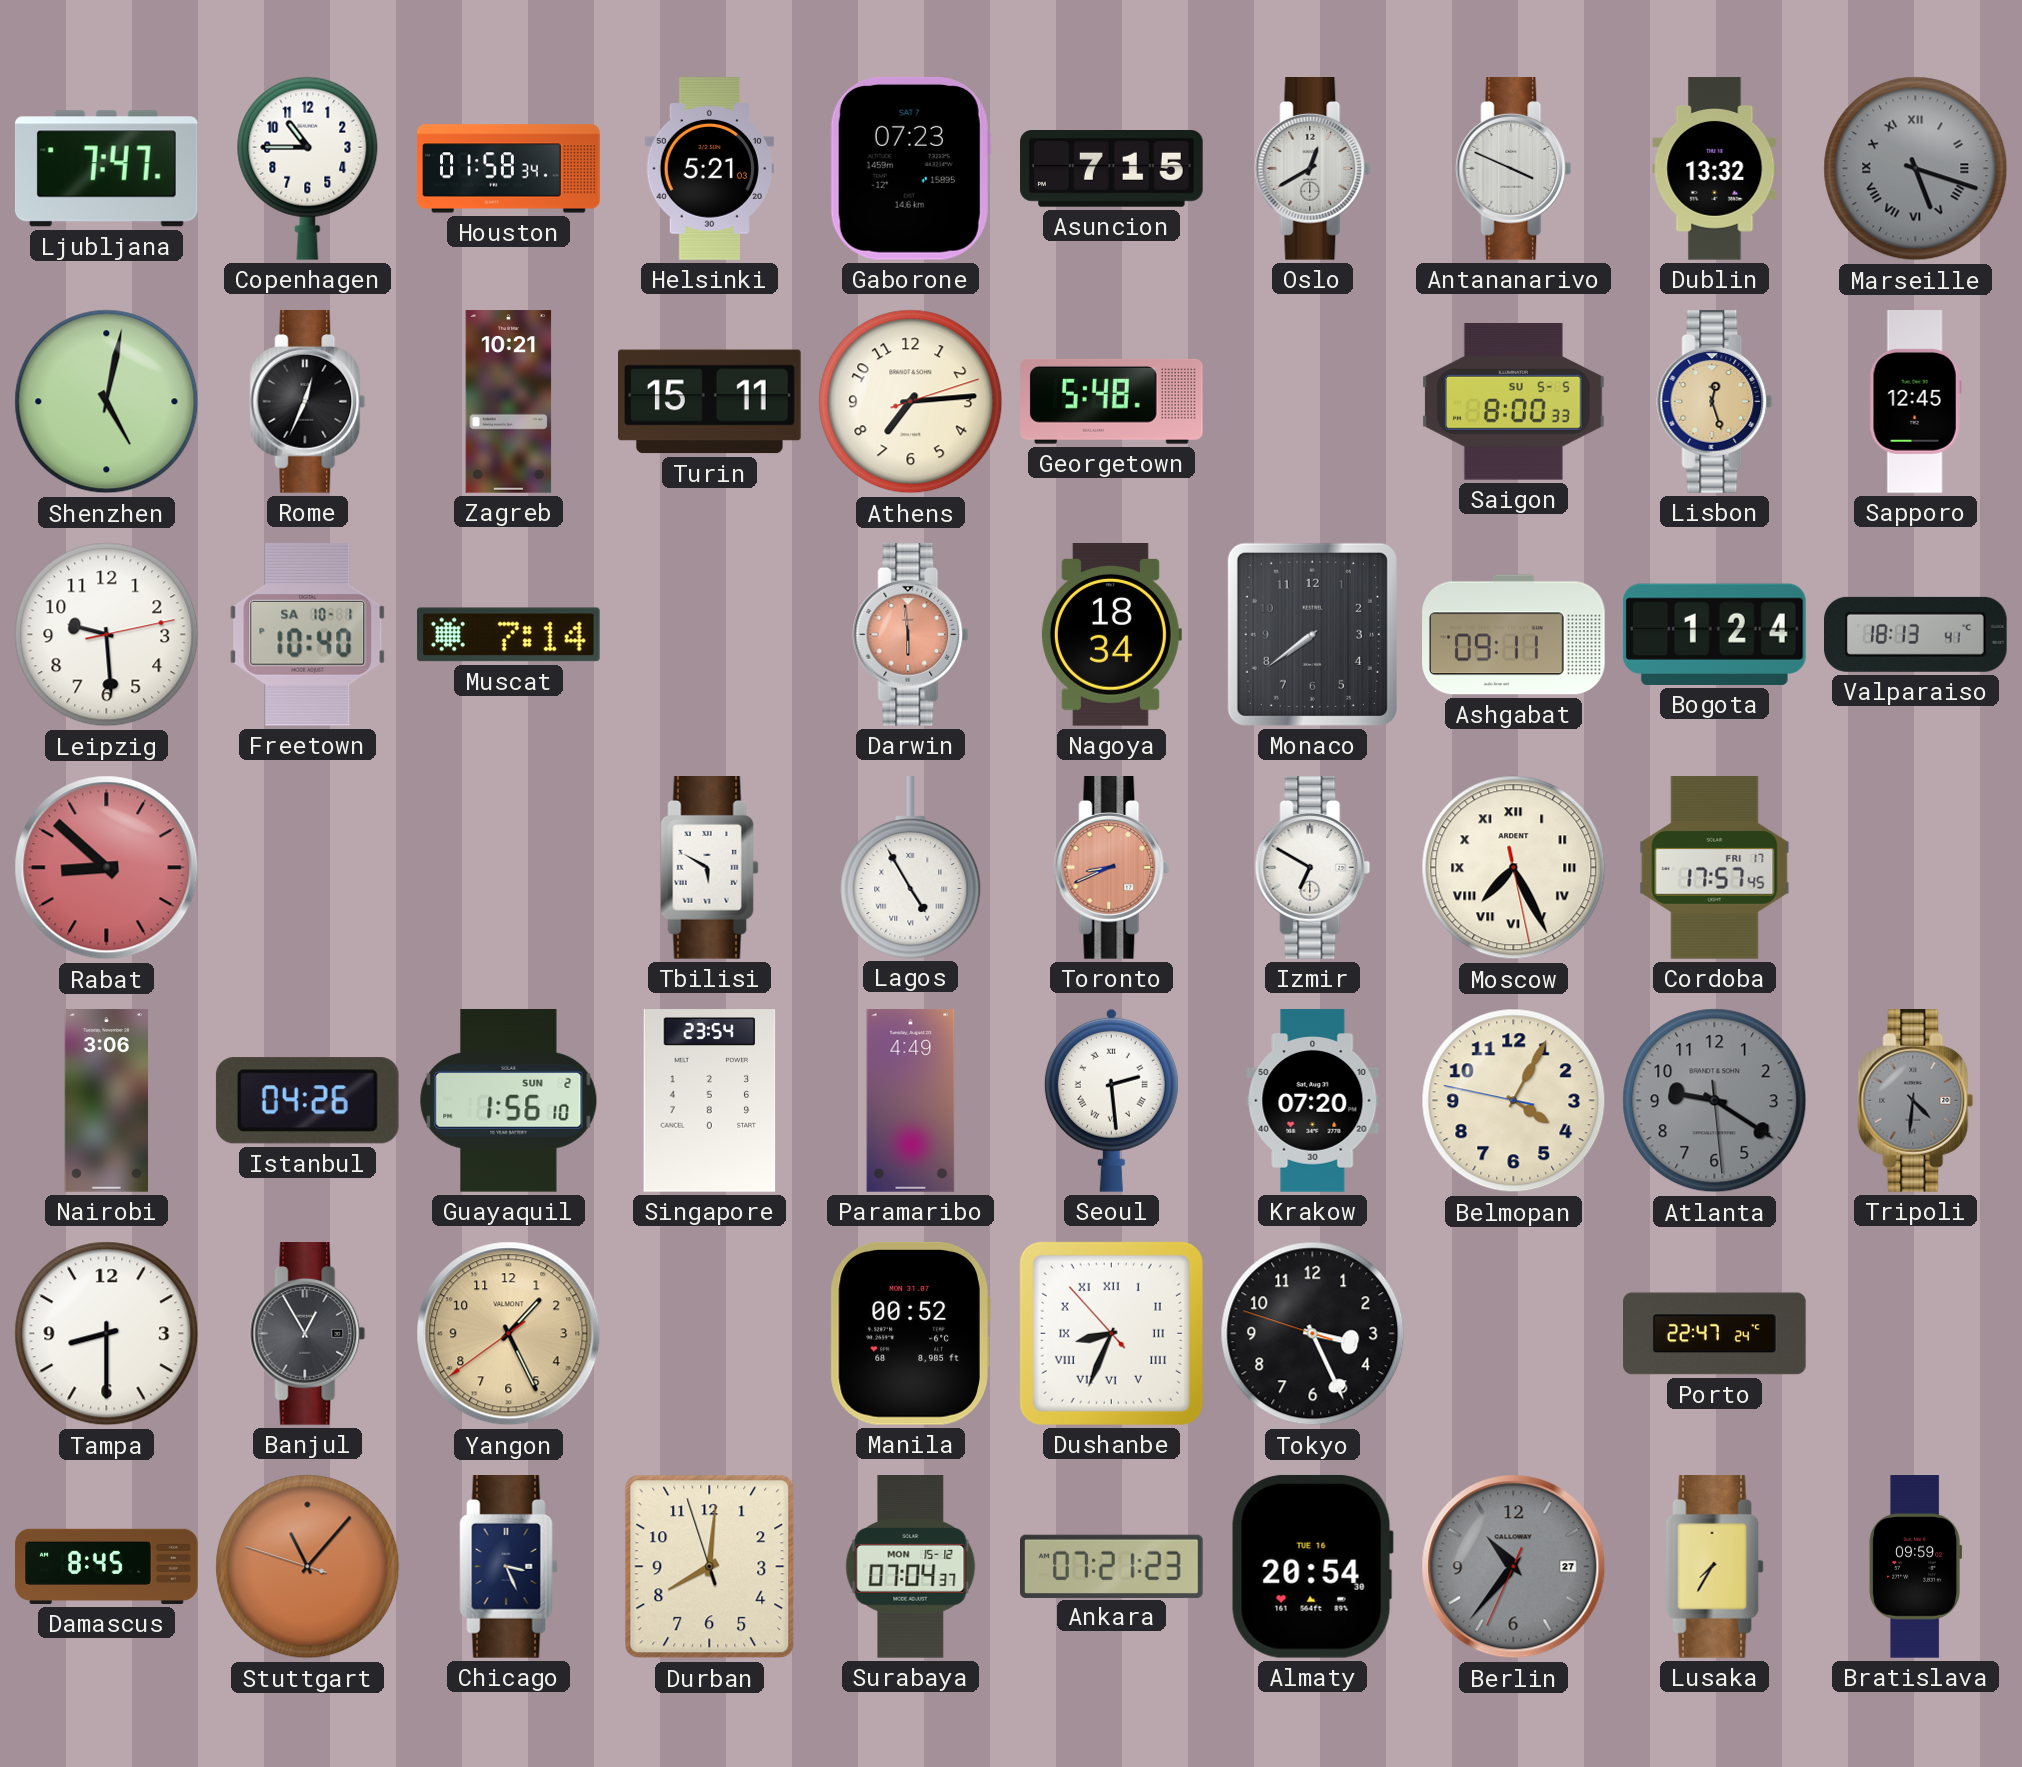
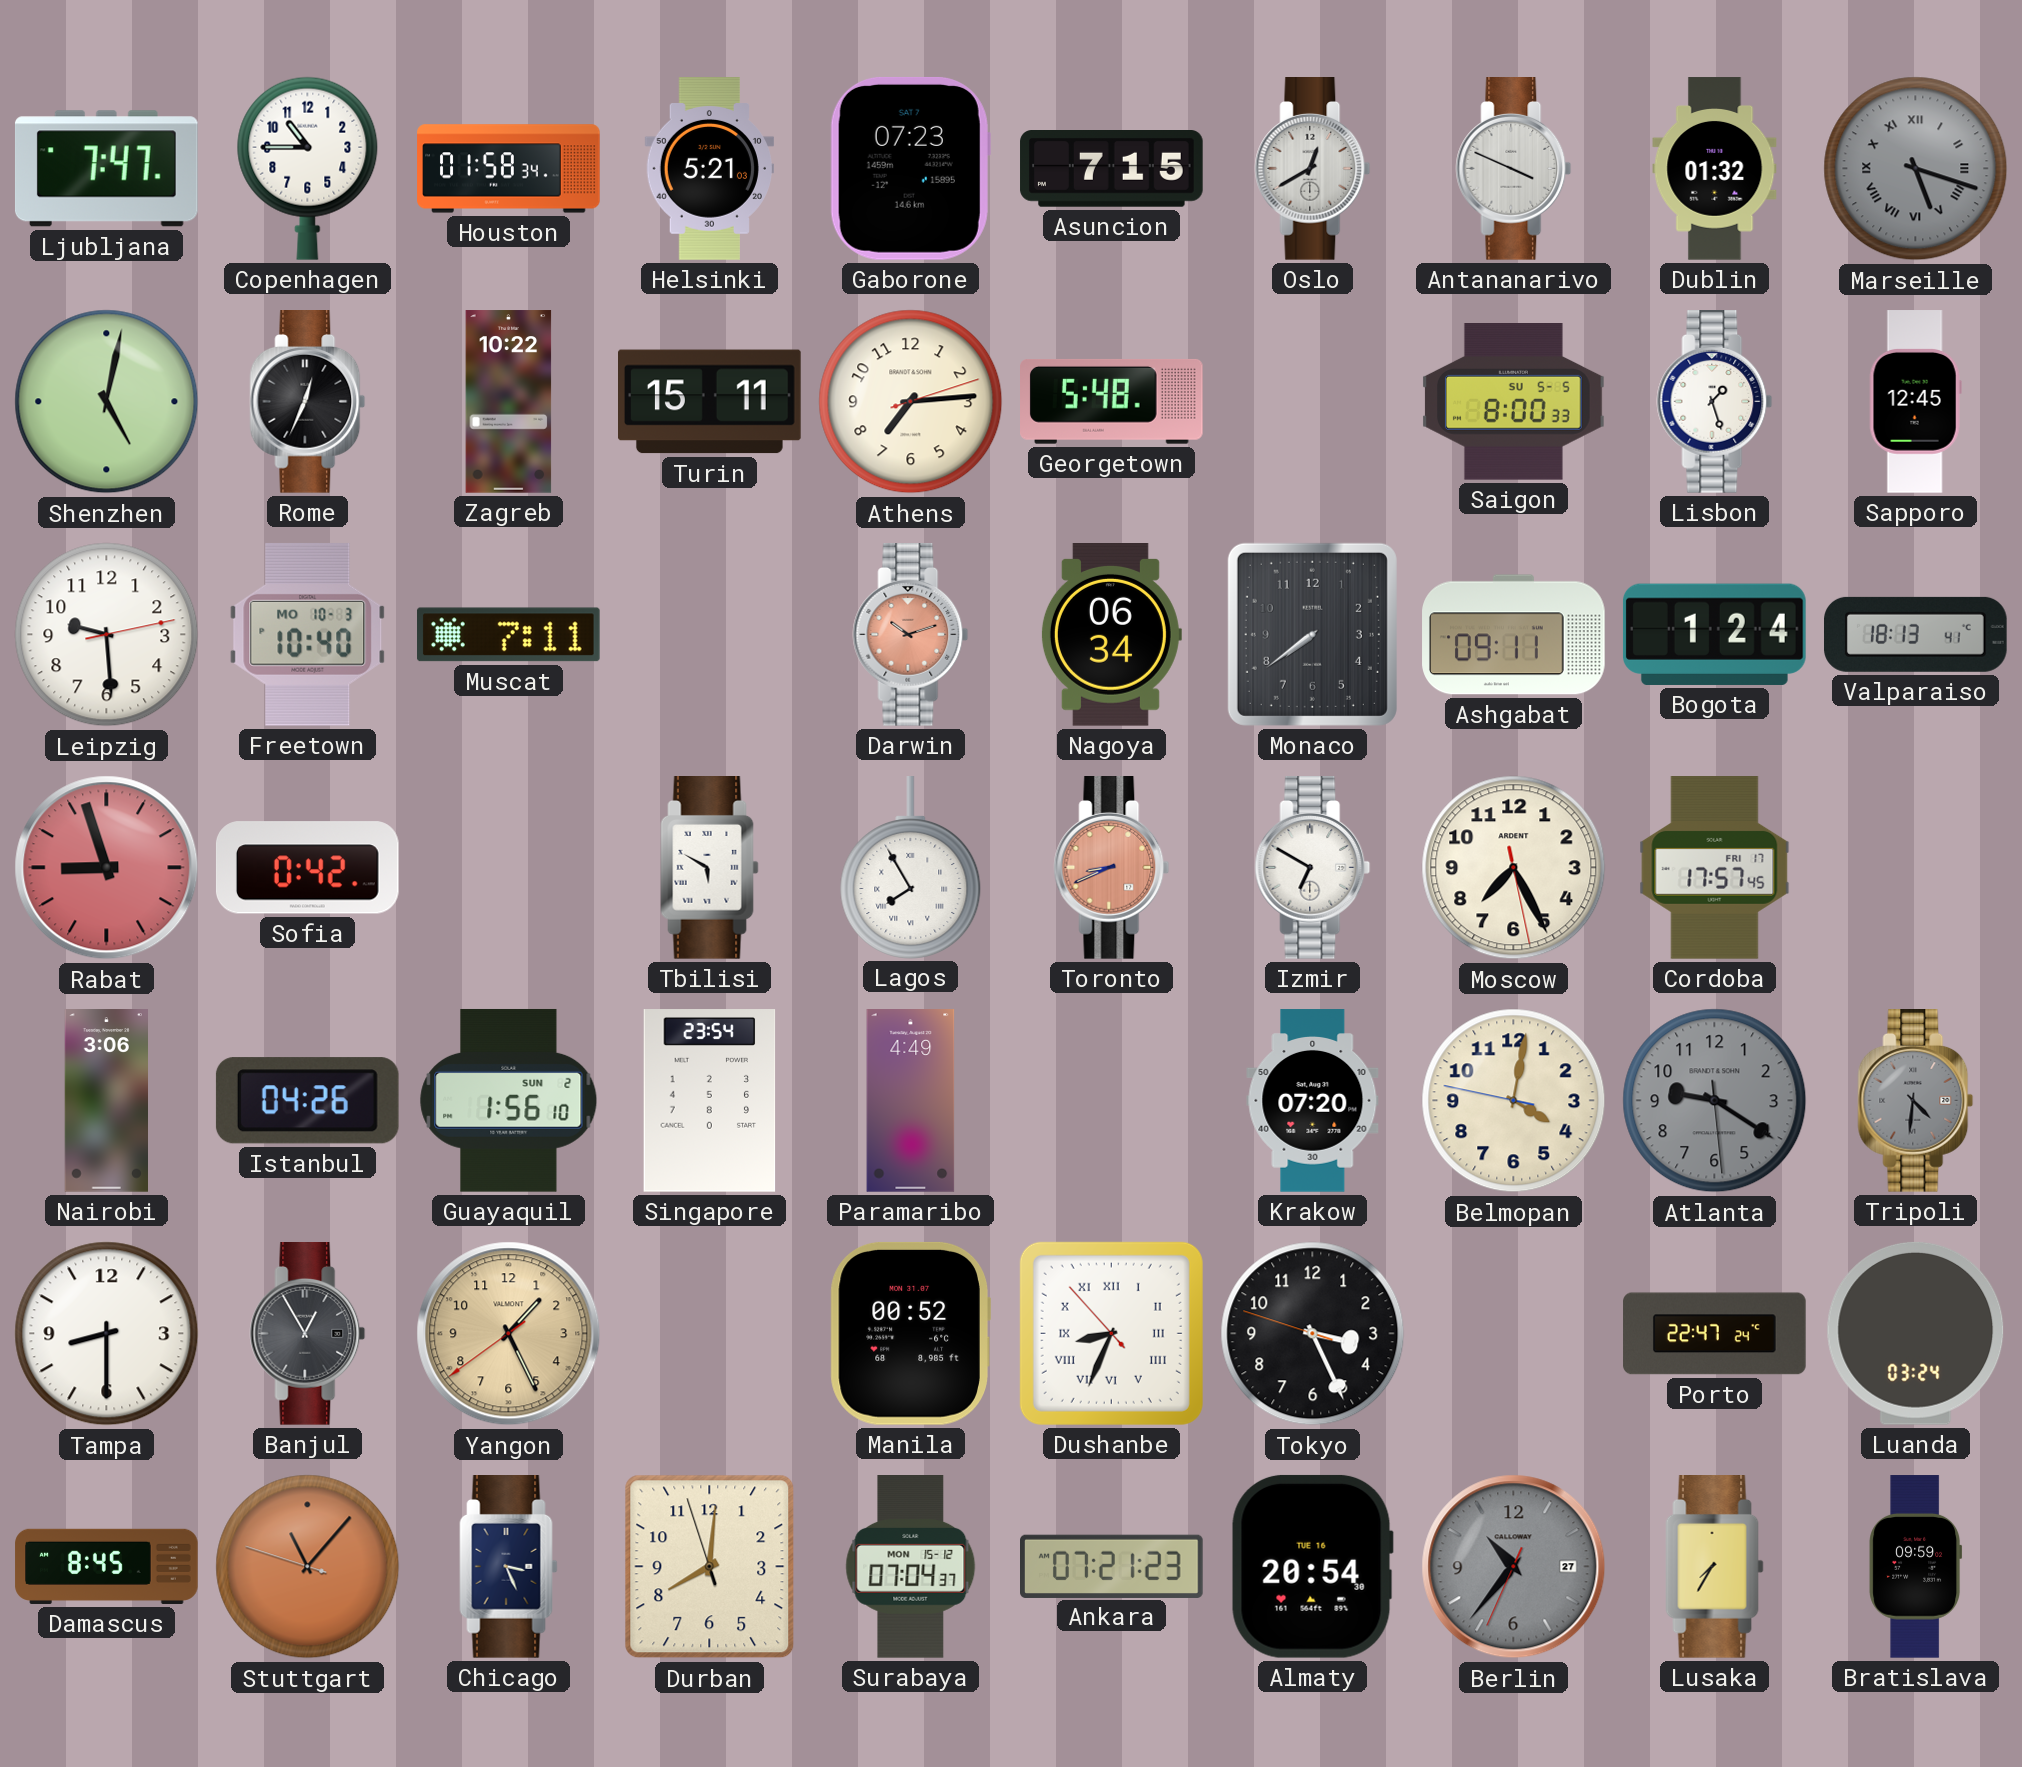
Dublin: 13:32 -> 01:32 (1715, 169)
Zagreb: 10:21 -> 10:22 (509, 402)
Lisbon: 12:27 -> 1:27 (1715, 402)
Lisbon dial: champagne -> white (1715, 402)
Freetown date: SA 10-1 -> MO 10-3 (308, 634)
Muscat: 7:14 -> 7:11 (509, 635)
Darwin: 5:59 -> 10:12 (911, 635)
Nagoya: 18:34 -> 06:34 (1111, 635)
Rabat: 8:52 -> 8:57 (107, 868)
Sofia: none -> 0:42 (307, 868)
Lagos: 4:55 -> 7:55 (911, 868)
Moscow numerals: Roman -> Arabic (1514, 868)
Seoul: 2:29 -> none (1111, 1100)
Belmopan: 4:04 -> 4:01 (1514, 1101)
Luanda: none -> 03:24 (1916, 1333)
